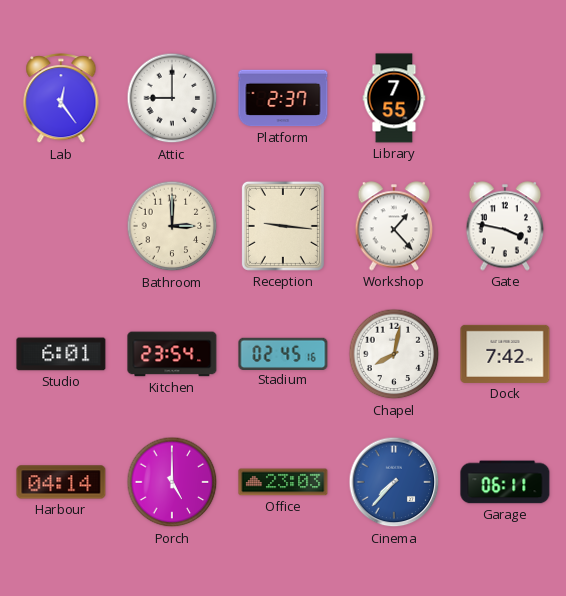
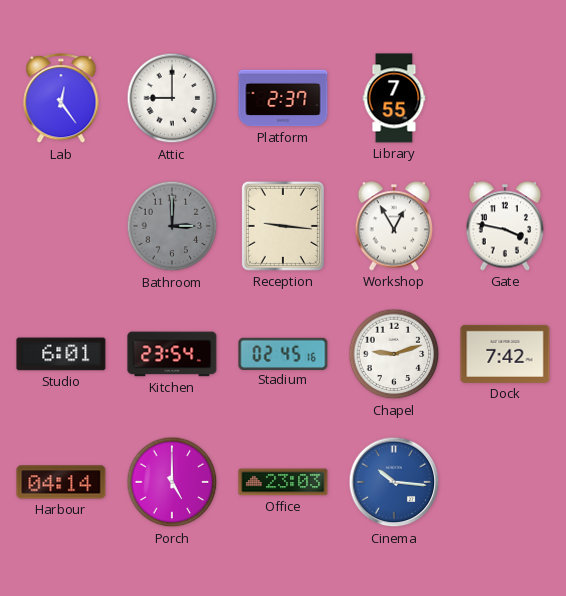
Bathroom dial: cream -> grey (172, 226)
Workshop: 1:23 -> 12:55 (394, 226)
Chapel: 8:02 -> 9:12 (394, 354)
Cinema: 7:37 -> 10:16 (394, 482)
Garage: 06:11 -> none (505, 482)
